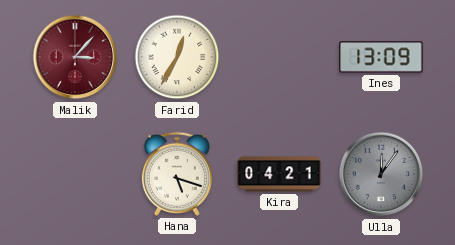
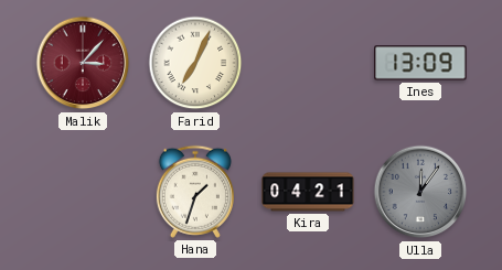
Farid: 12:35 -> 7:04 (195, 63)
Hana: 5:18 -> 1:33 (195, 192)
